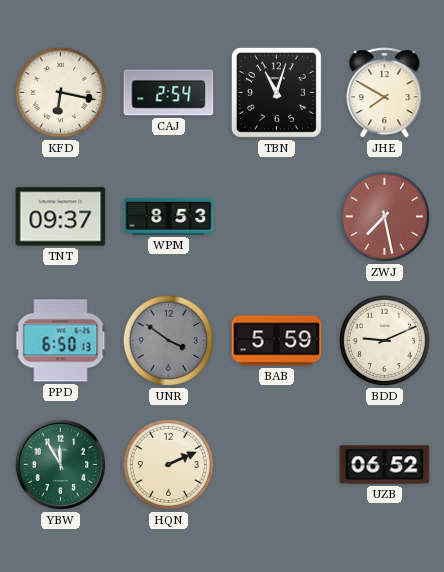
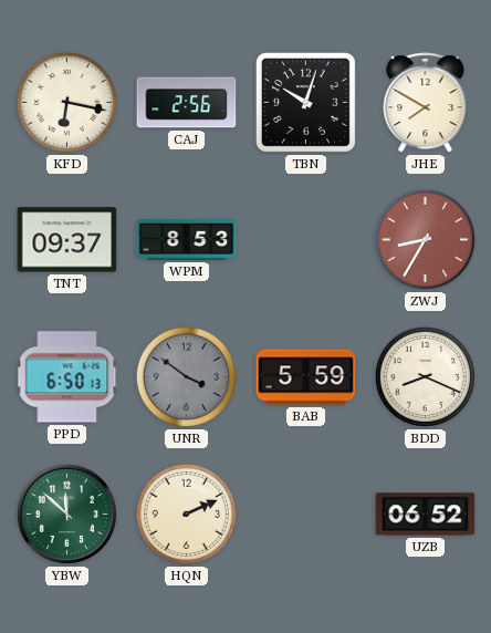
CAJ: 2:54 -> 2:56 (187, 103)
TBN: 11:03 -> 10:03 (305, 102)
ZWJ: 7:28 -> 8:35 (425, 239)
BDD: 9:11 -> 8:19 (425, 376)
YBW: 11:55 -> 11:52 (66, 513)
